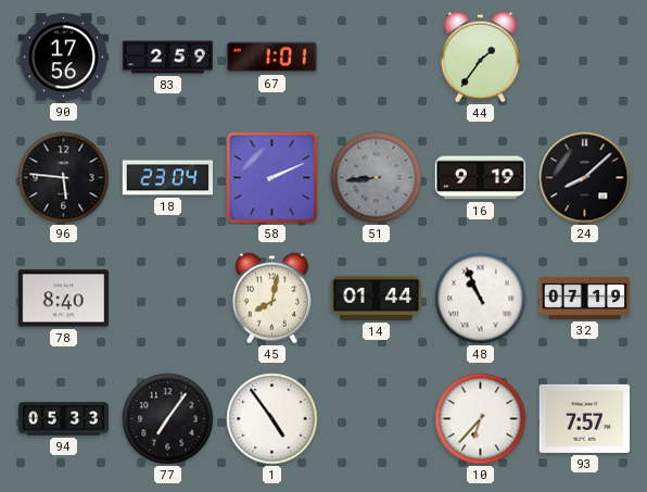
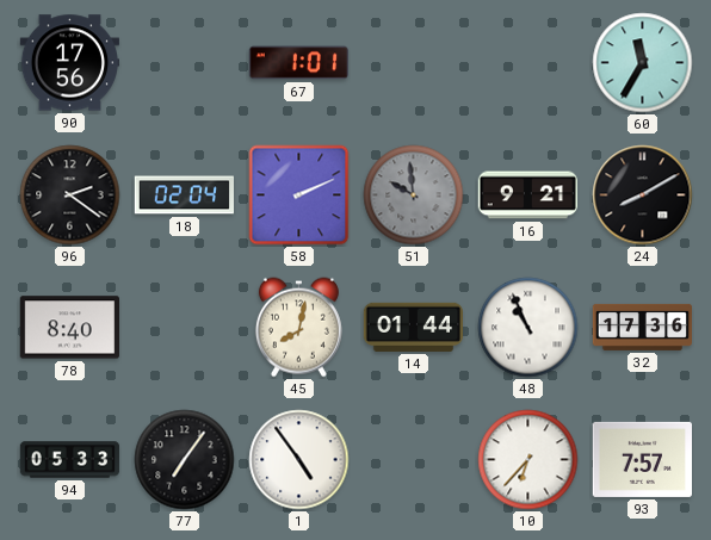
83: 2:59 -> none (168, 58)
44: 1:36 -> none (480, 58)
60: none -> 11:35 (643, 63)
96: 5:46 -> 2:21 (70, 195)
18: 23:04 -> 02:04 (184, 195)
51: 8:44 -> 9:59 (414, 195)
16: 9:19 -> 9:21 (527, 195)
24: 8:08 -> 8:10 (643, 195)
32: 07:19 -> 17:36 (643, 327)
